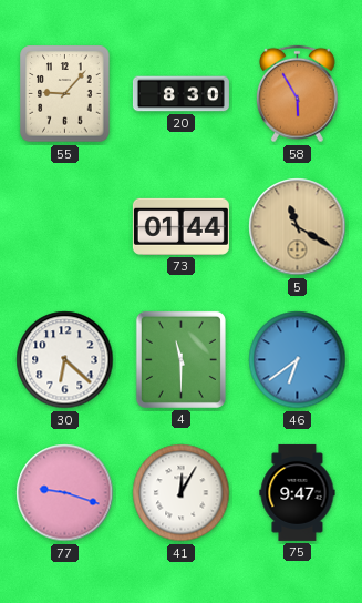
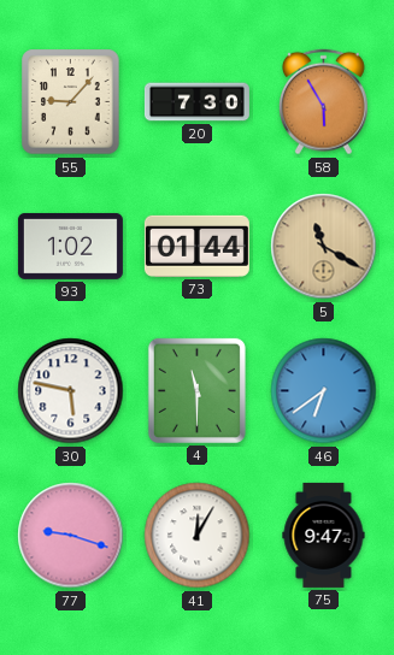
20: 8:30 -> 7:30 (196, 102)
93: none -> 1:02 (70, 246)
30: 6:22 -> 5:47 (71, 391)
